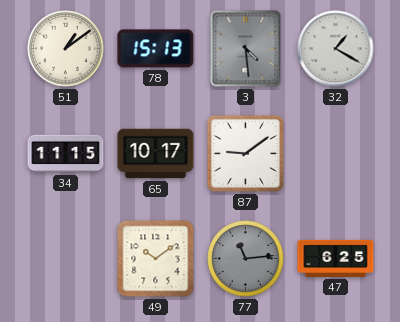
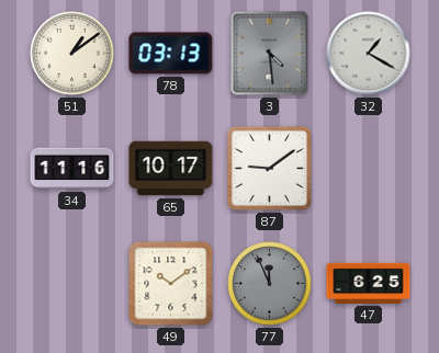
78: 15:13 -> 03:13 (171, 54)
34: 11:15 -> 11:16 (72, 169)
77: 11:14 -> 11:56 (270, 284)
